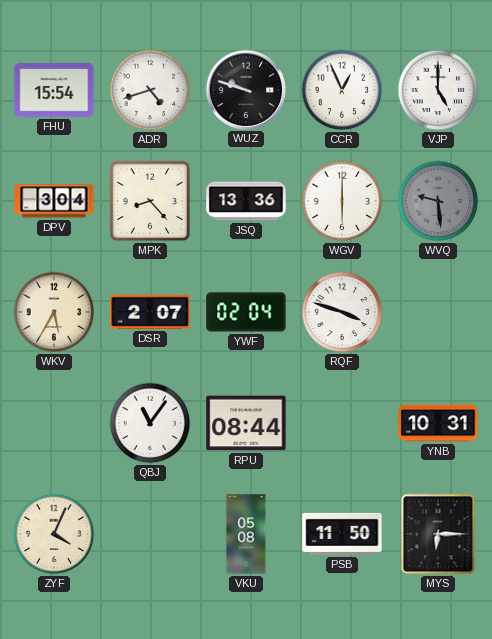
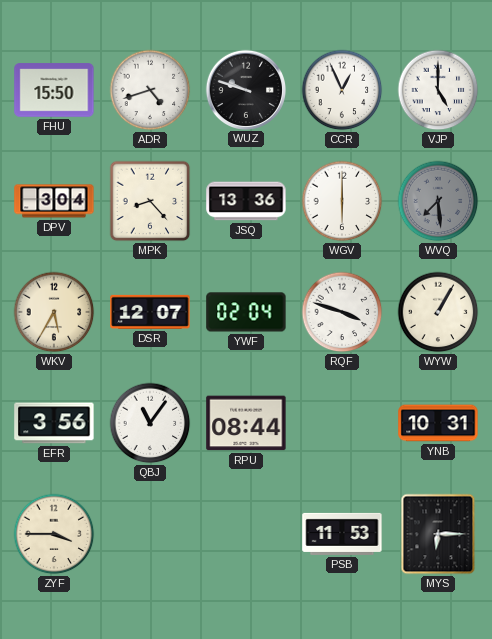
FHU: 15:54 -> 15:50 (54, 90)
WVQ: 9:29 -> 7:29 (438, 201)
DSR: 2:07 -> 12:07 (150, 312)
WYW: none -> 1:05 (438, 312)
EFR: none -> 3:56 (54, 423)
ZYF: 4:04 -> 3:45 (54, 534)
VKU: 05:08 -> none (246, 534)
PSB: 11:50 -> 11:53 (342, 534)
